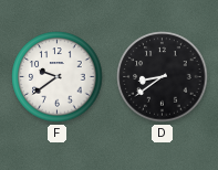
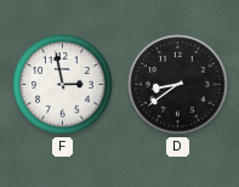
F: 9:39 -> 2:58 (63, 85)
